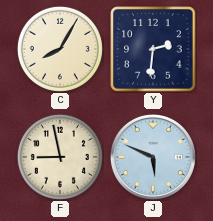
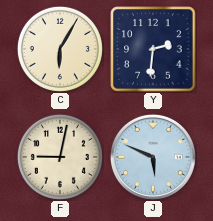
C: 8:05 -> 6:05 (60, 49)
F: 8:58 -> 9:02 (60, 157)
